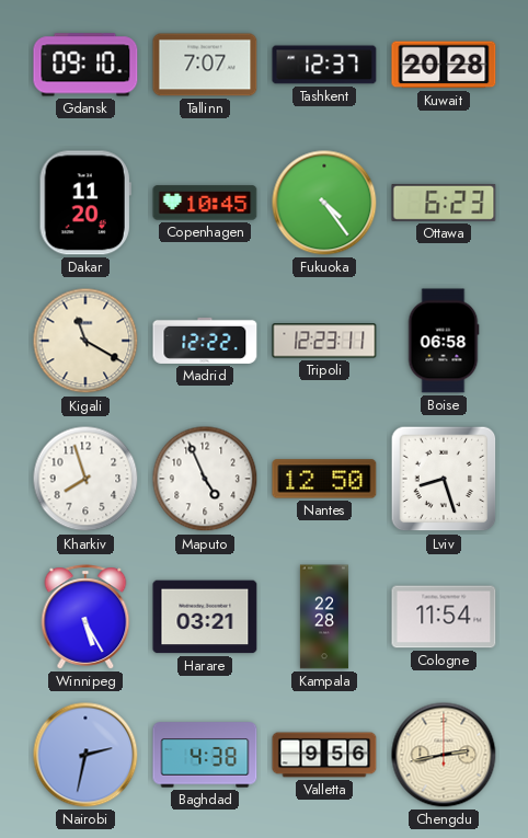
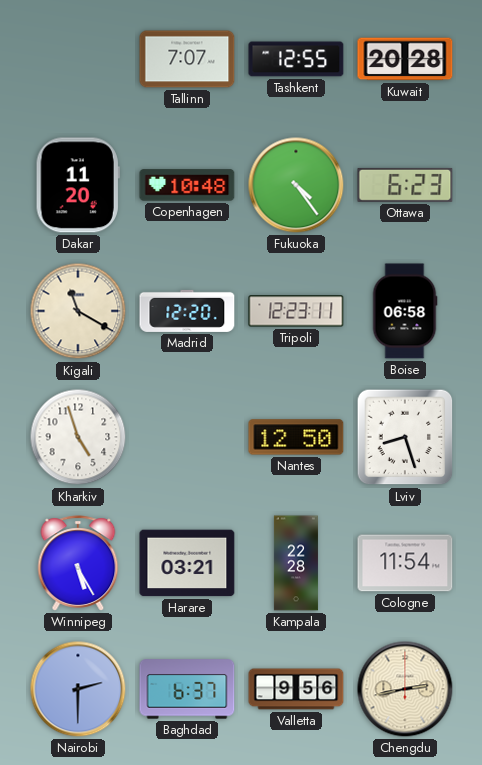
Gdansk: 09:10 -> none (85, 65)
Tashkent: 12:37 -> 12:55 (296, 59)
Copenhagen: 10:45 -> 10:48 (187, 185)
Madrid: 12:22 -> 12:20 (187, 311)
Kharkiv: 7:57 -> 4:57 (78, 437)
Maputo: 4:56 -> none (205, 479)
Nairobi: 2:32 -> 2:30 (78, 689)
Baghdad: 4:38 -> 6:37 (187, 689)
